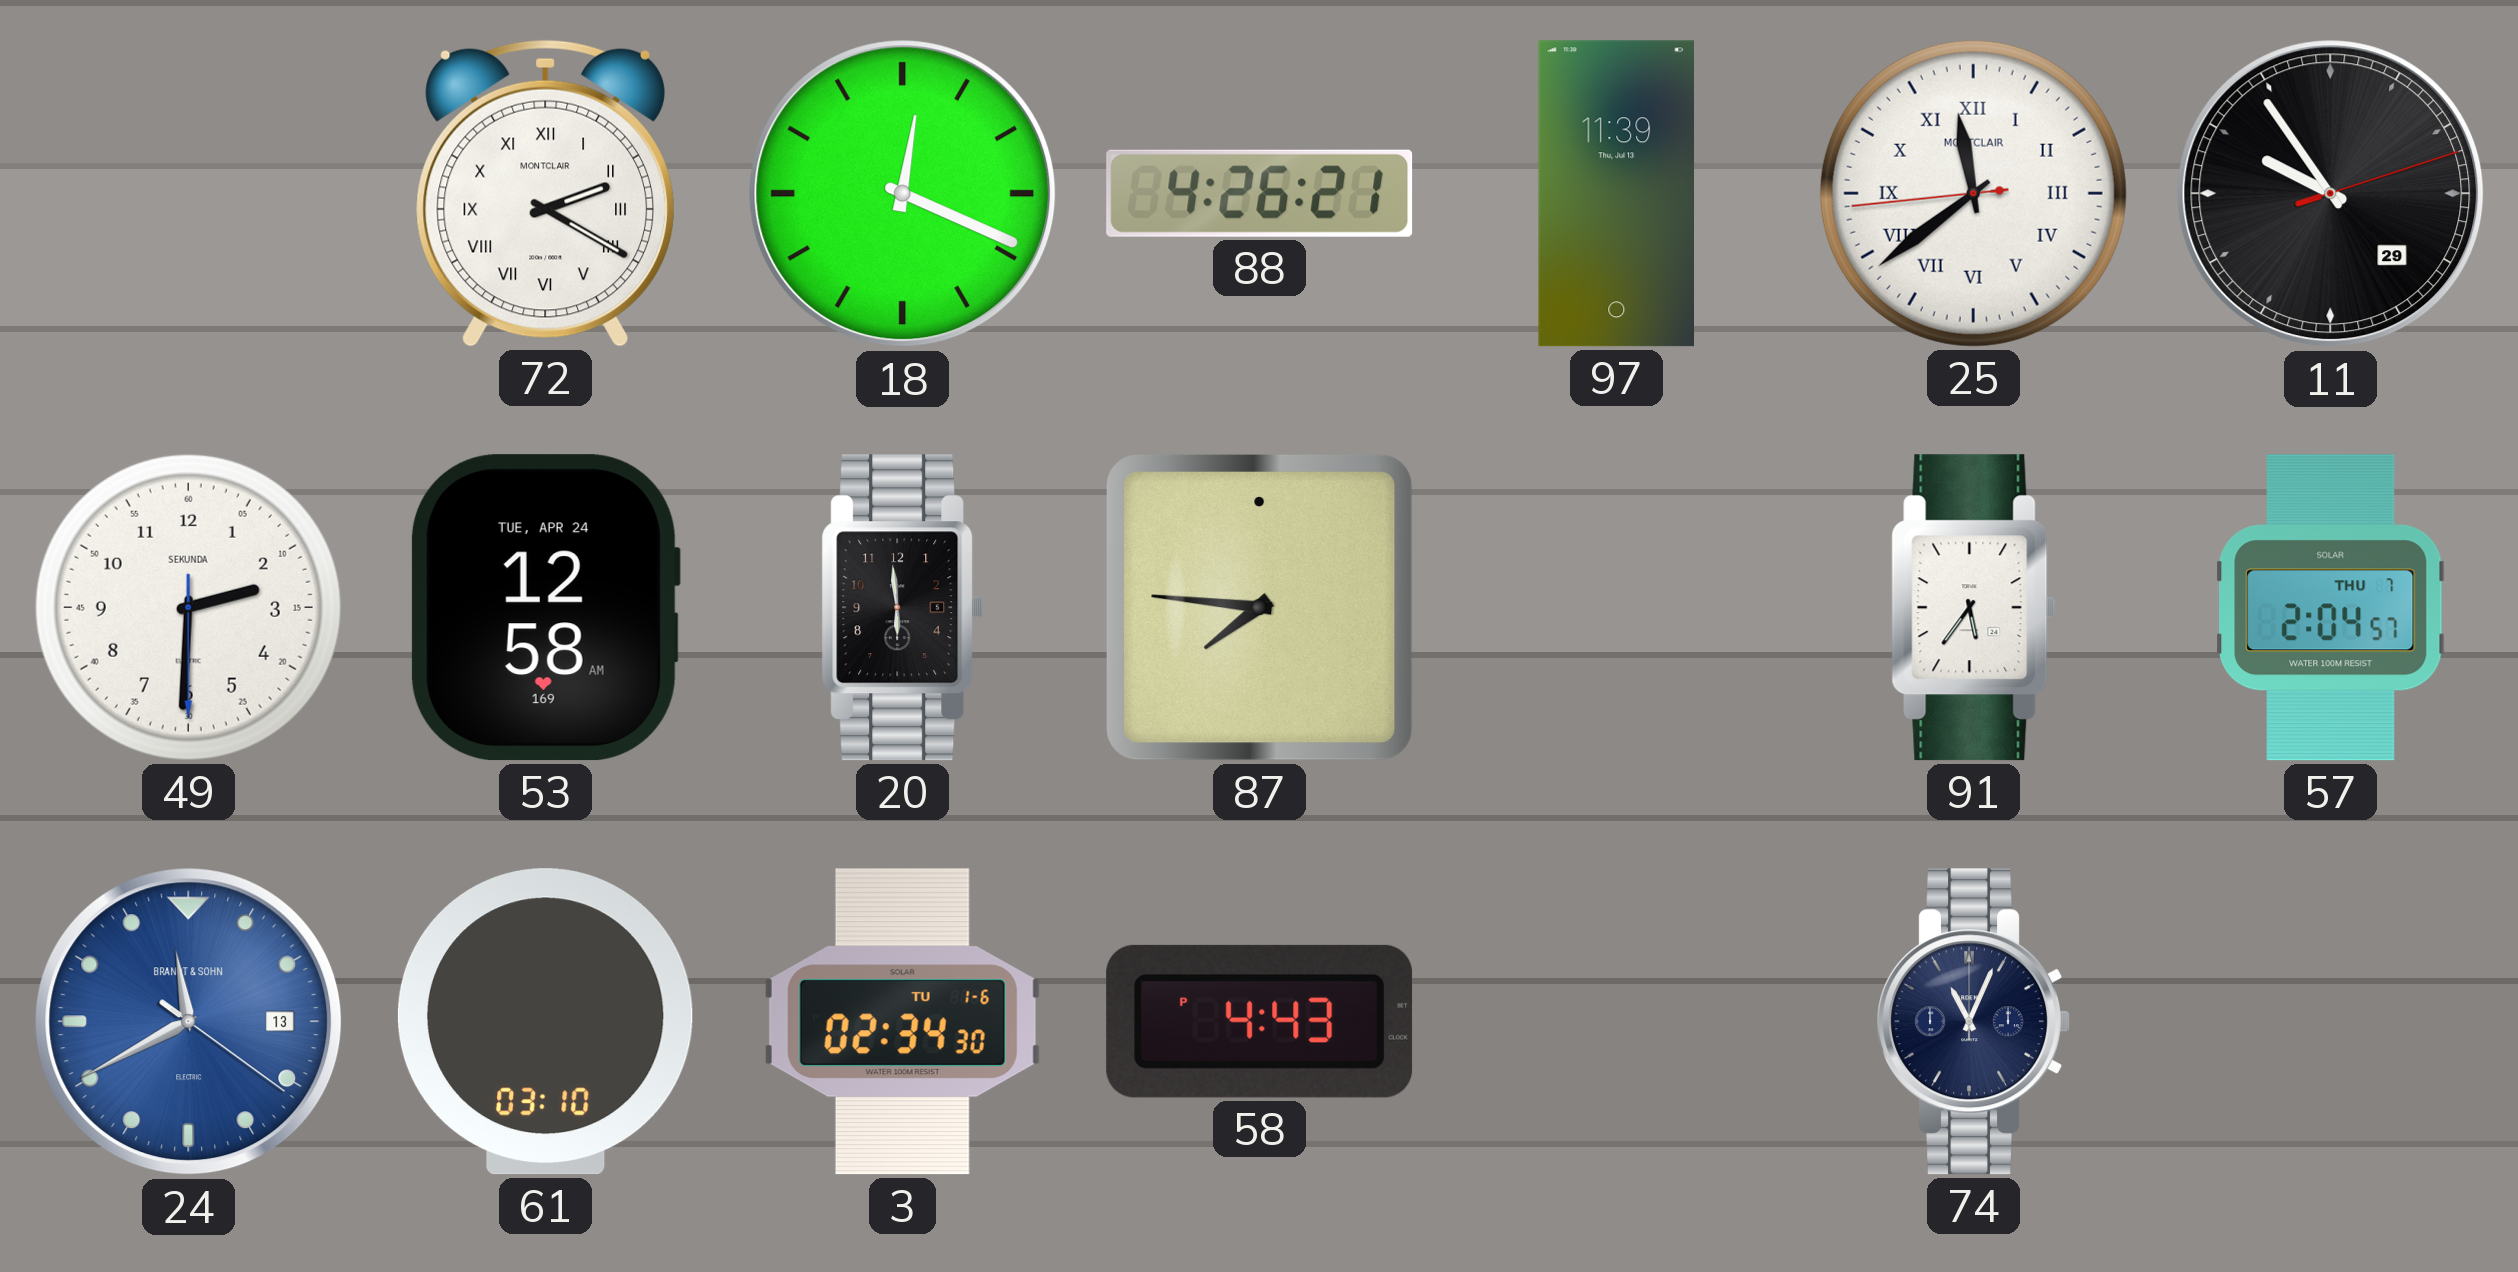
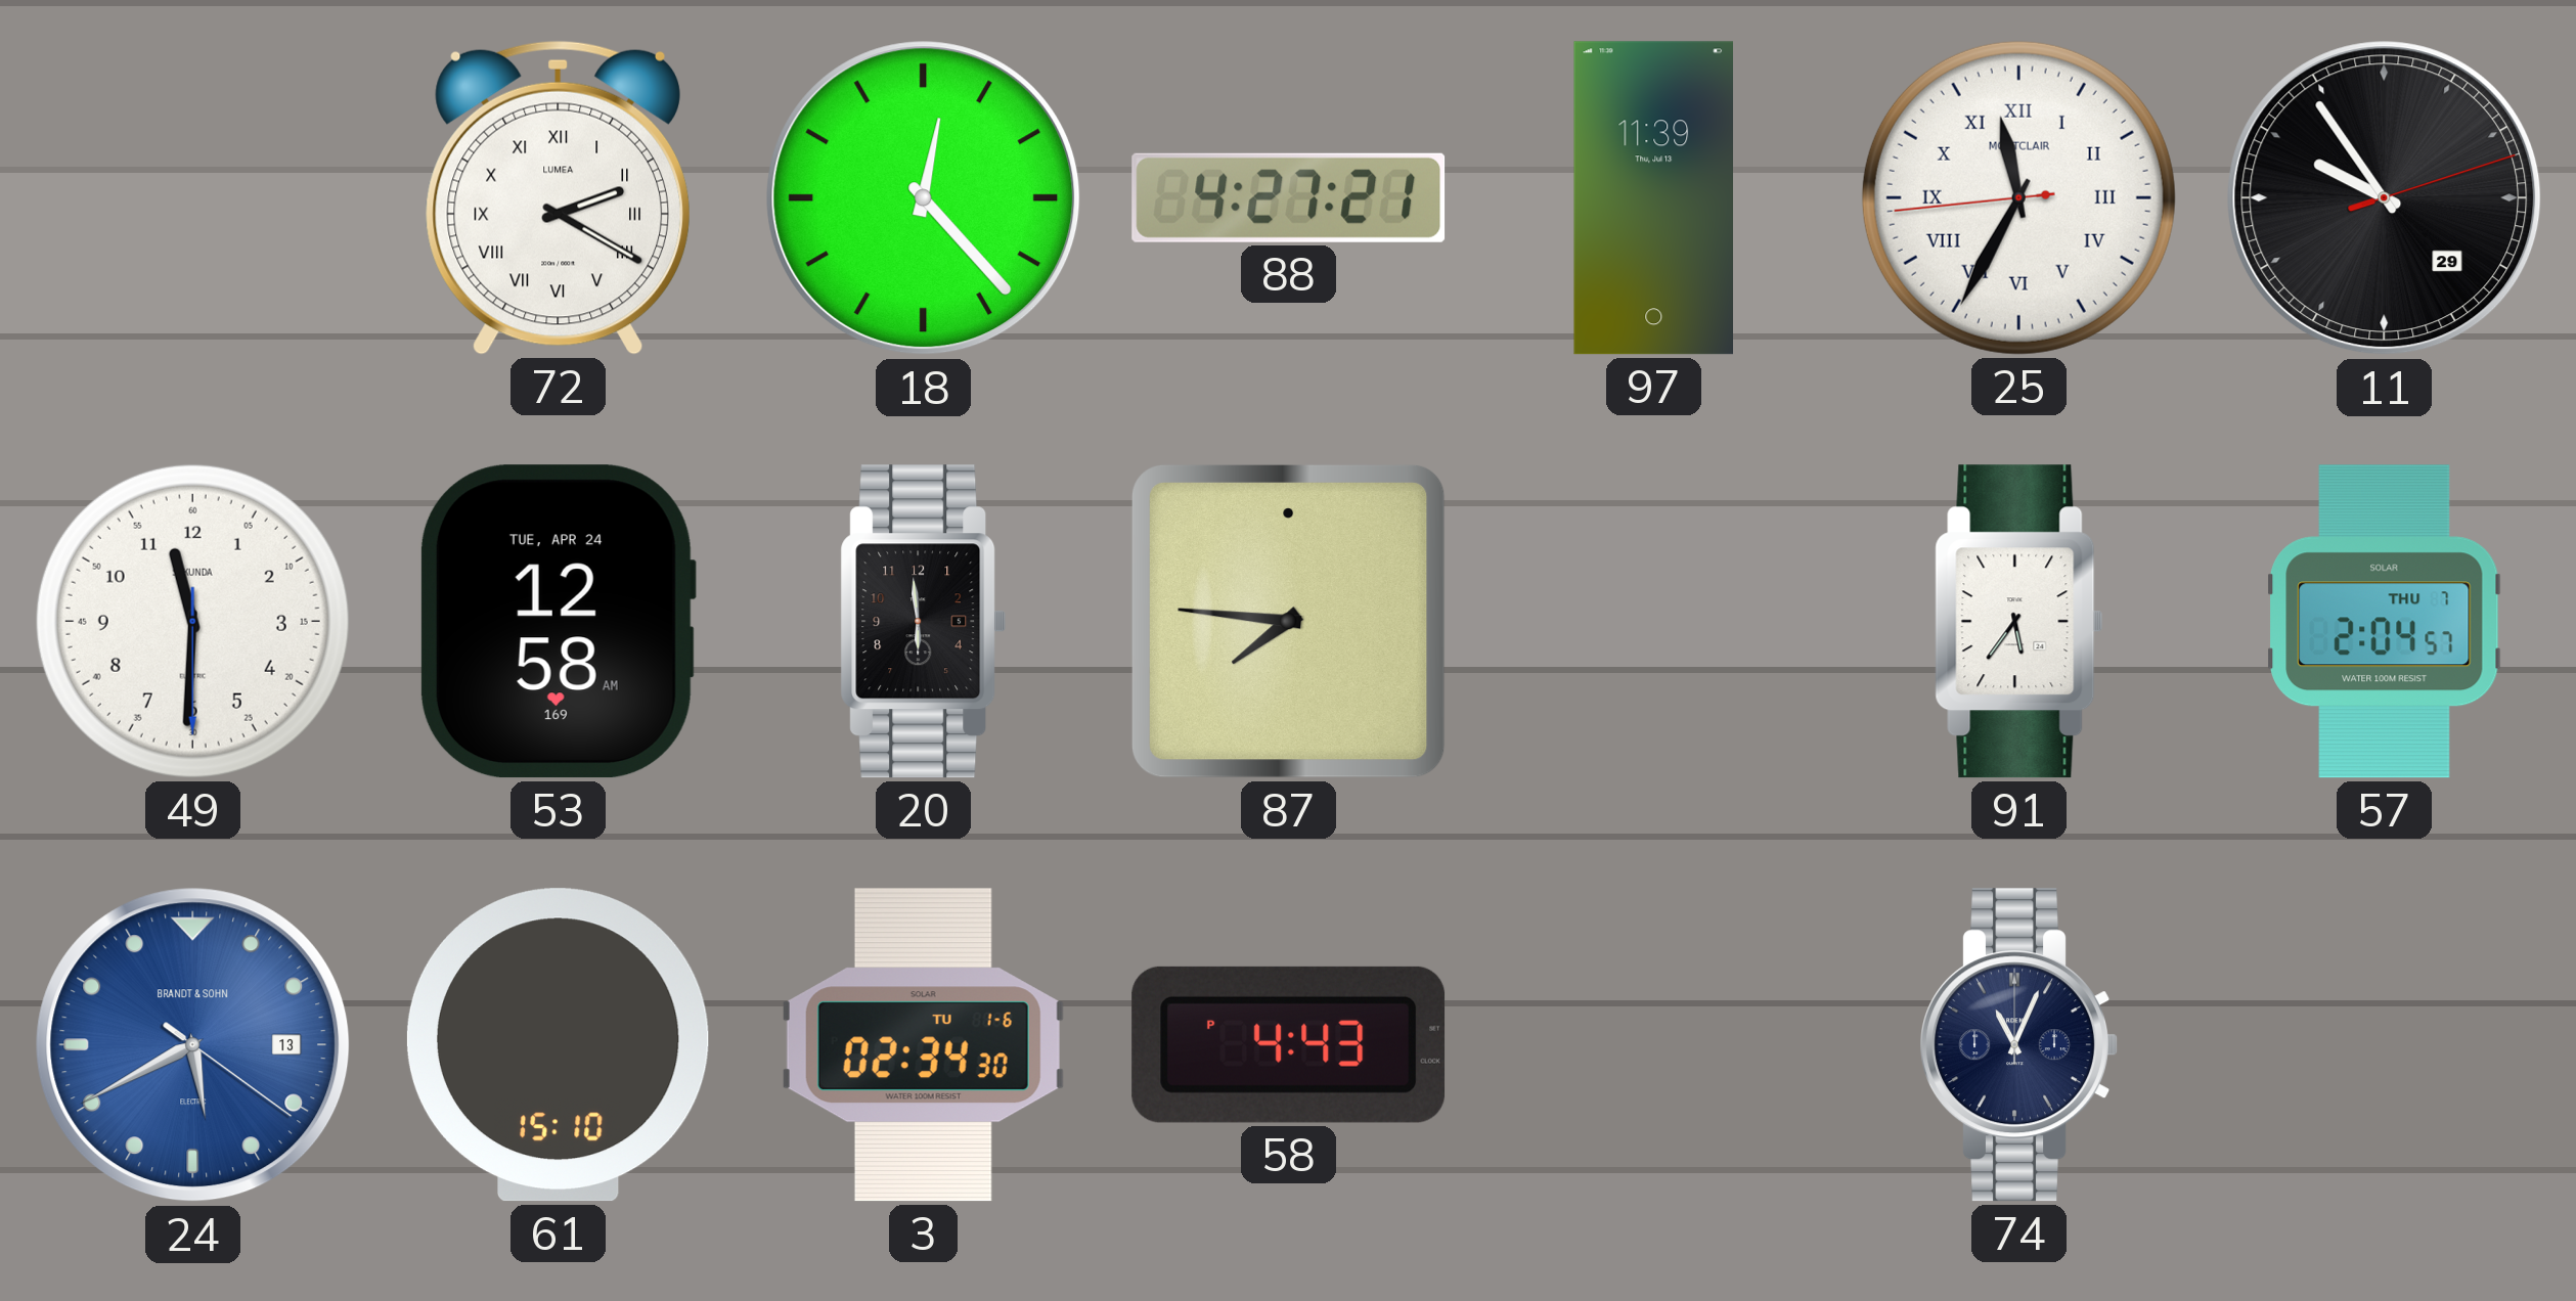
72 brand: MONTCLAIR -> LUMEA (558, 197)
18: 12:19 -> 12:23 (924, 198)
88: 4:26 -> 4:27 (1289, 197)
25: 11:38 -> 11:34 (2018, 197)
49: 2:30 -> 11:30 (192, 621)
24: 11:40 -> 5:40 (193, 1045)
61: 03:10 -> 15:10 (558, 1045)
